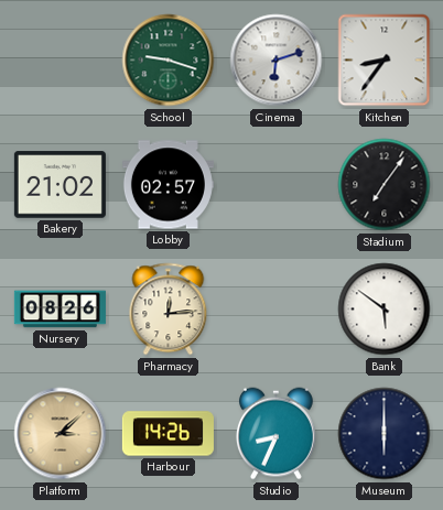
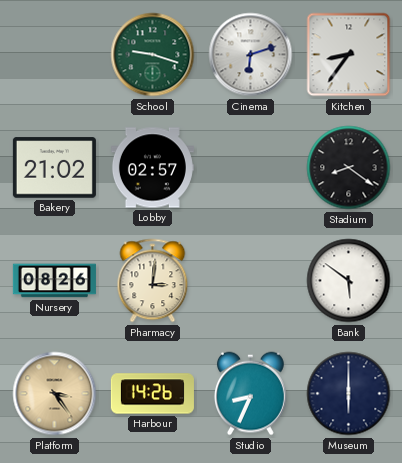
Stadium: 7:06 -> 8:21 (349, 168)
Pharmacy: 12:14 -> 3:01 (153, 281)
Platform: 3:08 -> 3:24 (55, 394)
